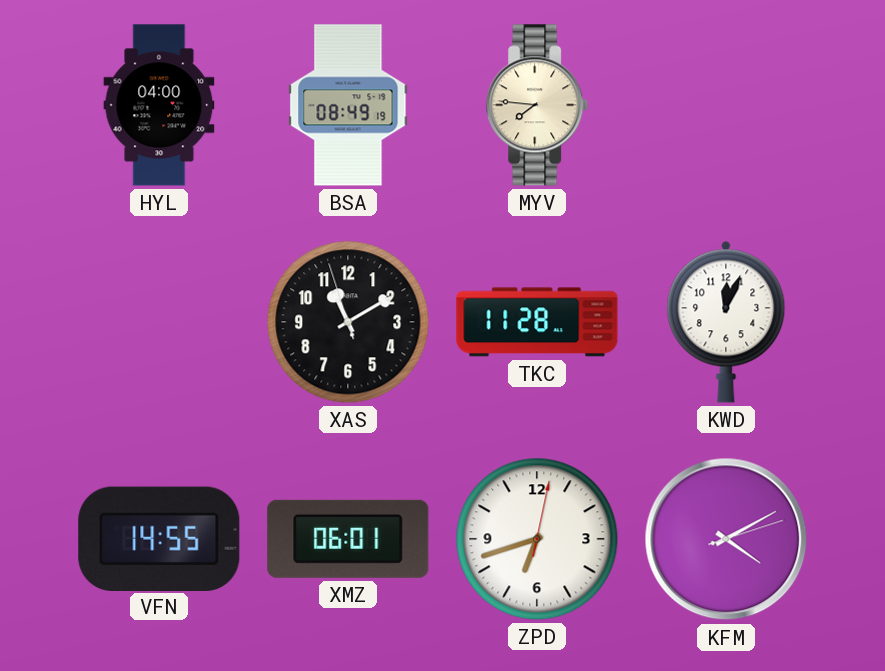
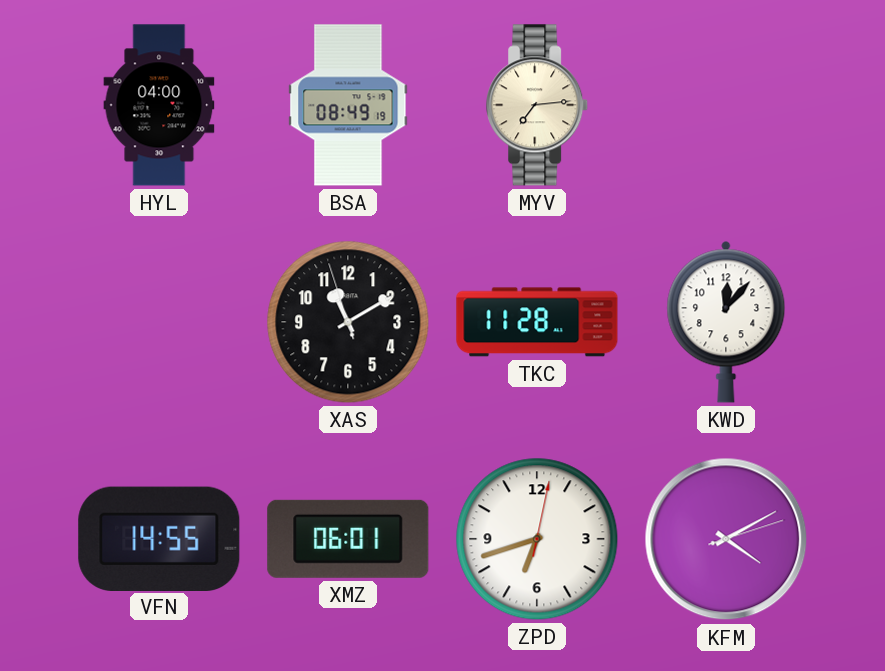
MYV: 7:46 -> 7:14 (538, 105)
KWD: 12:04 -> 12:07 (726, 322)
